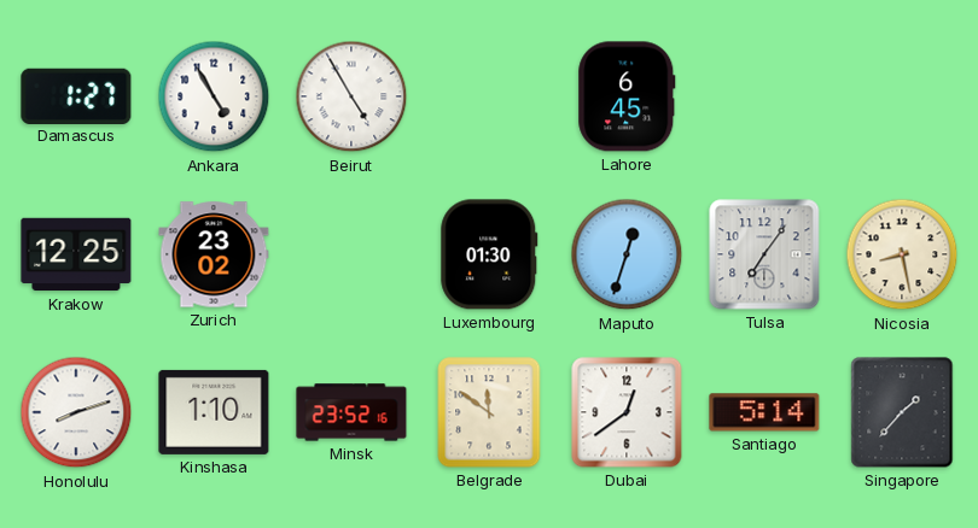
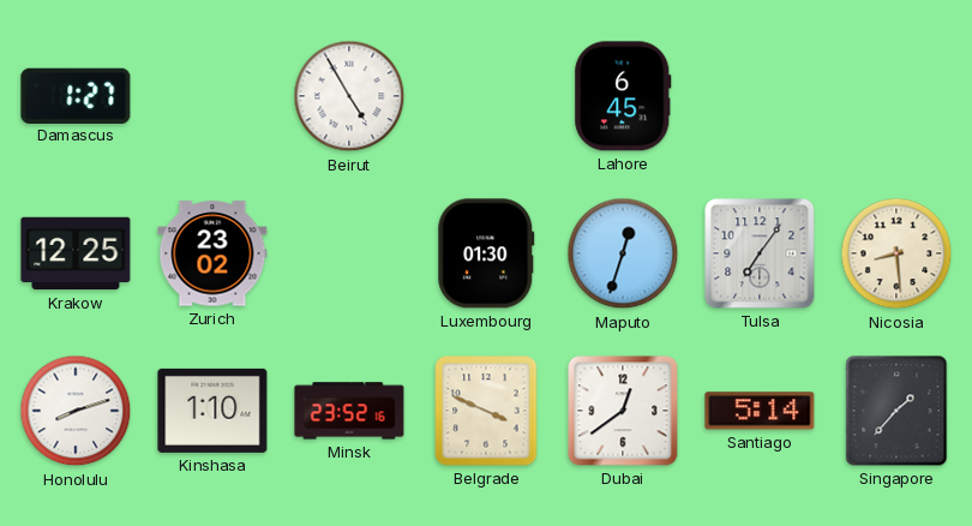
Ankara: 4:55 -> none (214, 96)
Nicosia: 8:28 -> 8:29 (896, 253)
Belgrade: 11:51 -> 3:49 (486, 411)
